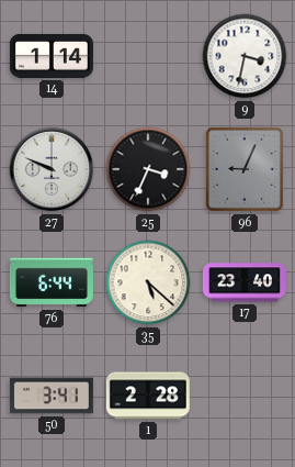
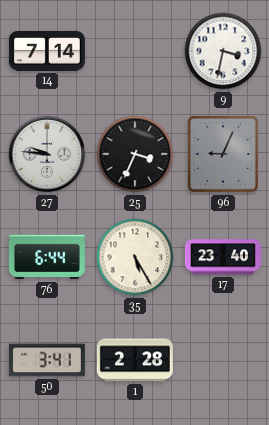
14: 1:14 -> 7:14 (47, 51)
27: 9:49 -> 9:46 (47, 154)
35: 5:22 -> 5:25 (135, 257)
